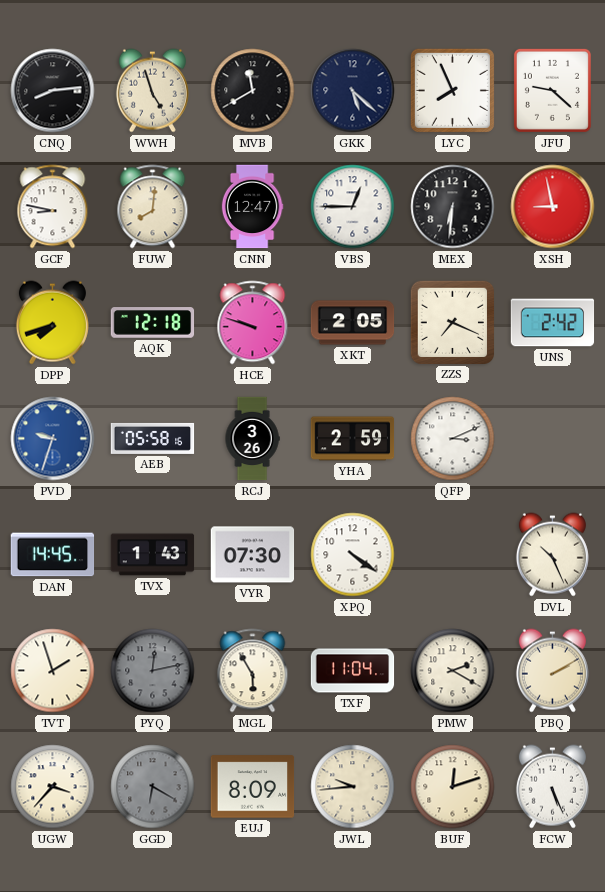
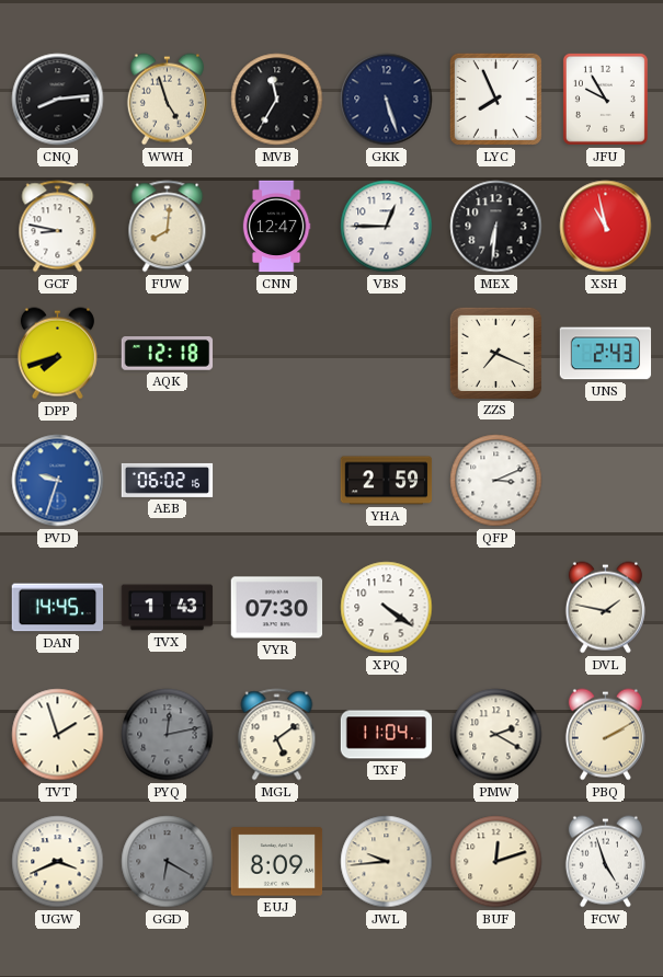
MVB: 11:40 -> 11:35 (277, 100)
GKK: 5:22 -> 5:27 (387, 100)
JFU: 9:22 -> 9:55 (605, 99)
XSH: 8:58 -> 10:58 (606, 227)
HCE: 9:48 -> none (253, 323)
XKT: 2:05 -> none (353, 323)
UNS: 2:42 -> 2:43 (606, 354)
AEB: 05:58 -> 06:02 (168, 480)
RCJ: 3:26 -> none (252, 439)
DVL: 10:26 -> 1:47 (605, 608)
MGL: 5:55 -> 5:09 (277, 735)
UGW: 3:37 -> 3:41 (58, 862)
FCW: 5:26 -> 4:57 (605, 862)
